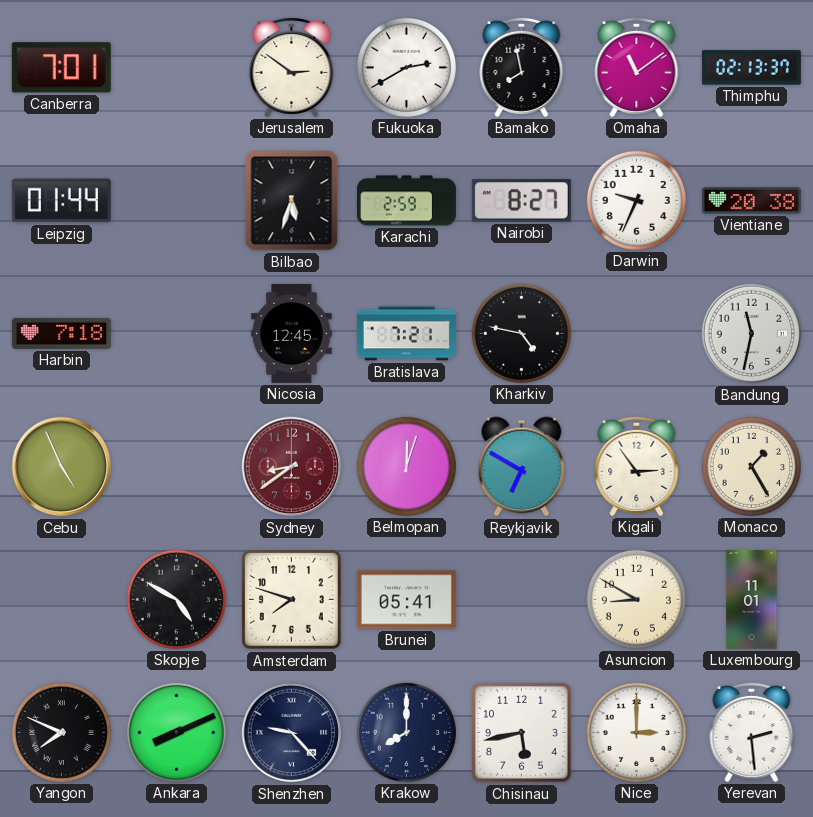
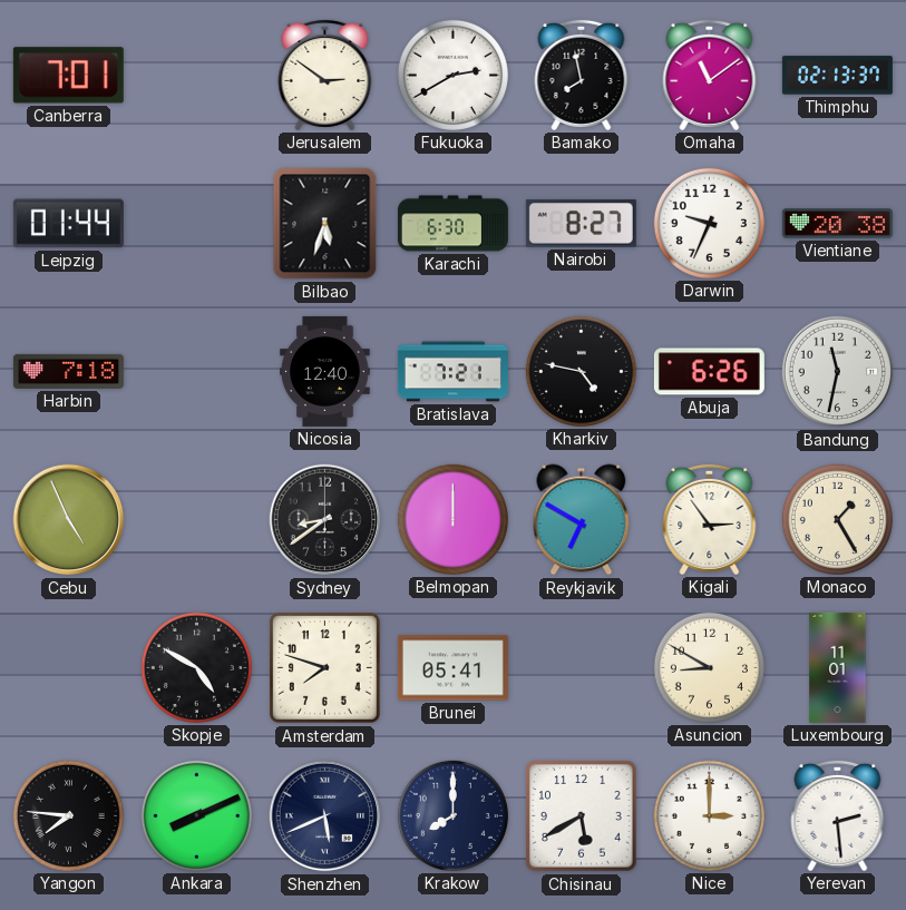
Karachi: 2:59 -> 6:30 (452, 224)
Nicosia: 12:45 -> 12:40 (325, 371)
Abuja: none -> 6:26 (709, 372)
Sydney dial: burgundy -> black (325, 520)
Belmopan: 12:03 -> 12:00 (452, 519)
Yangon: 7:49 -> 7:46 (68, 815)
Shenzhen: 9:23 -> 5:41 (325, 816)
Chisinau: 5:43 -> 5:40 (582, 816)
